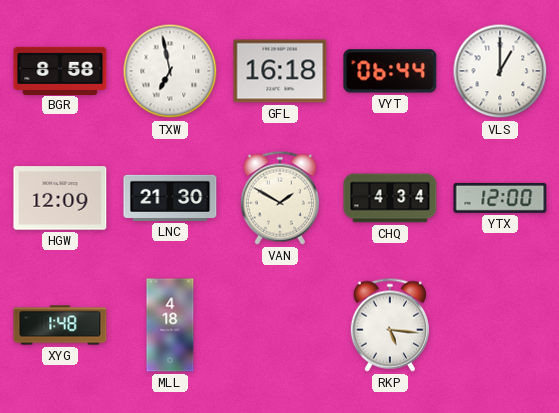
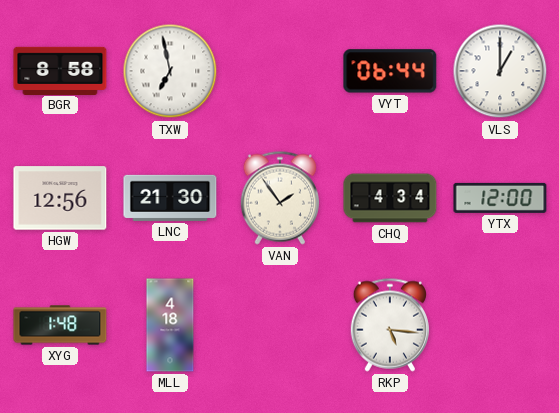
GFL: 16:18 -> none (280, 71)
HGW: 12:09 -> 12:56 (60, 198)
VAN: 1:50 -> 1:54 (280, 198)
